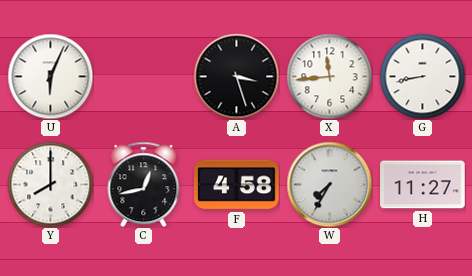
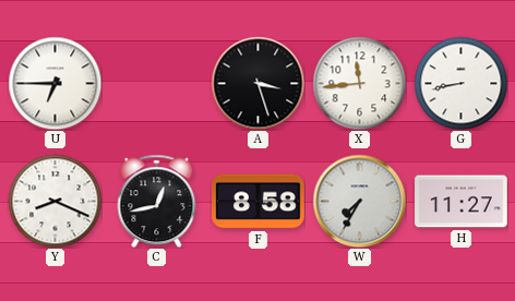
U: 6:04 -> 6:45 (55, 83)
Y: 8:00 -> 8:19 (55, 201)
F: 4:58 -> 8:58 (259, 202)
